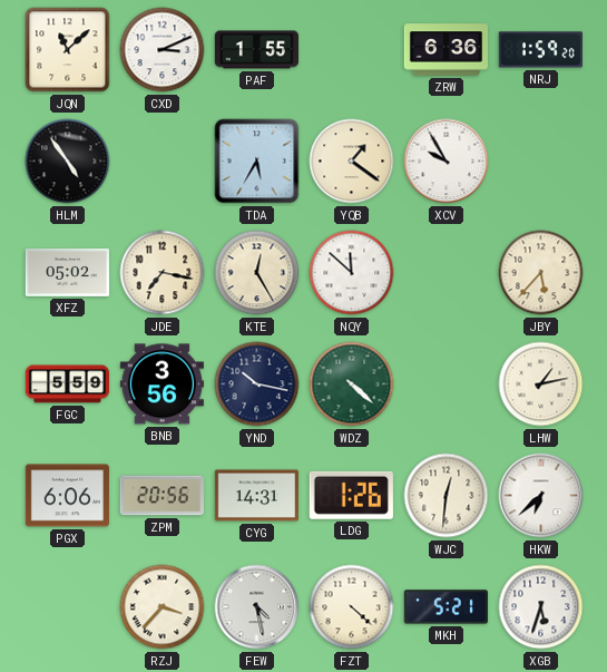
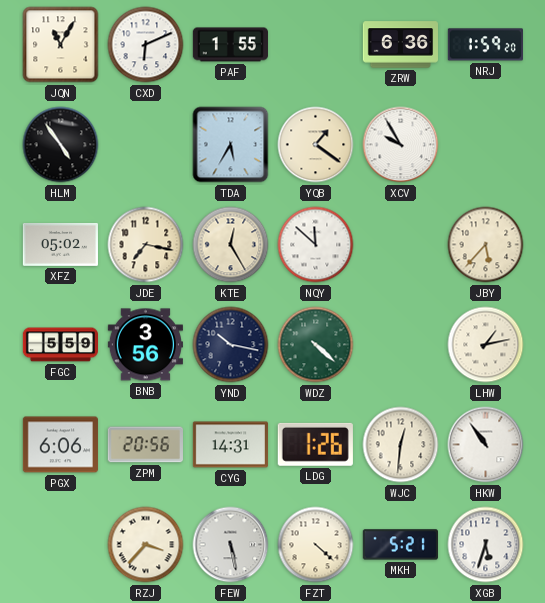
JQN: 11:08 -> 11:05 (61, 45)
CXD: 3:11 -> 6:11 (146, 45)
HKW: 6:38 -> 10:54 (486, 445)
FEW: 4:28 -> 5:28 (231, 545)
